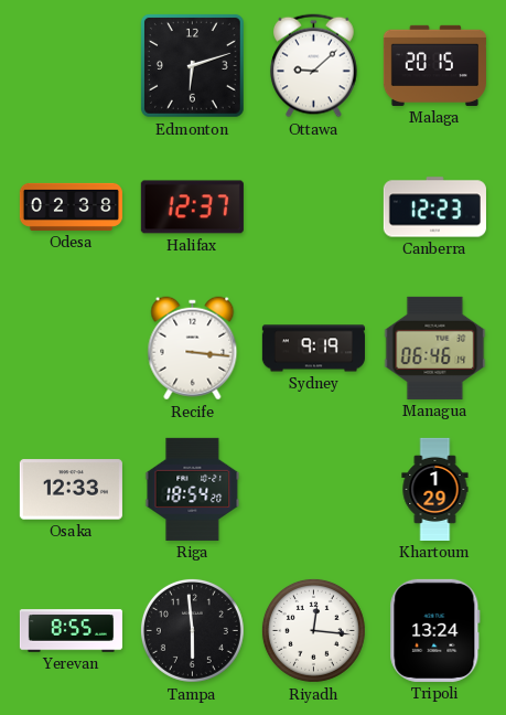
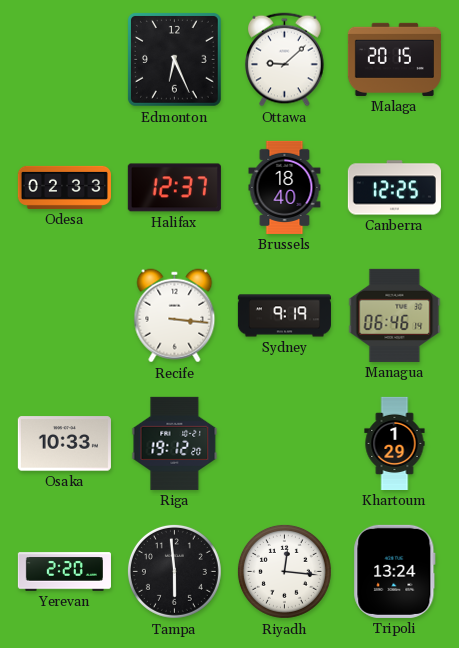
Edmonton: 6:12 -> 6:26 (174, 59)
Odesa: 02:38 -> 02:33 (64, 187)
Brussels: none -> 18:40 (285, 187)
Canberra: 12:23 -> 12:25 (394, 188)
Osaka: 12:33 -> 10:33 (64, 444)
Riga: 18:54 -> 19:12 (175, 443)
Yerevan: 8:55 -> 2:20 (64, 572)
